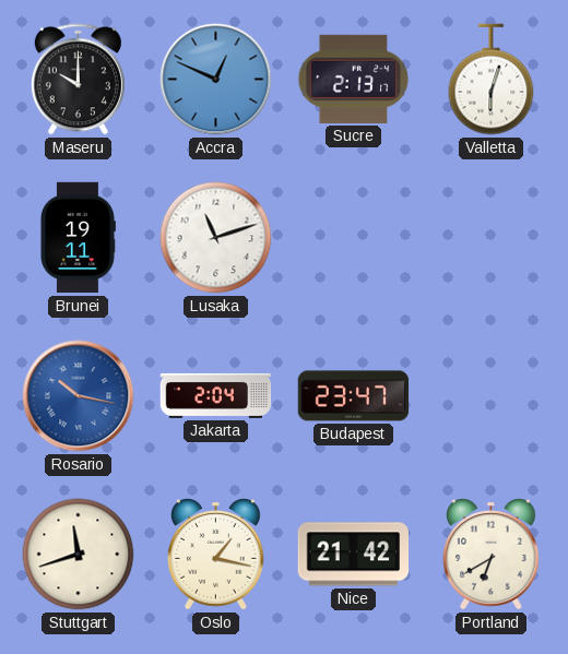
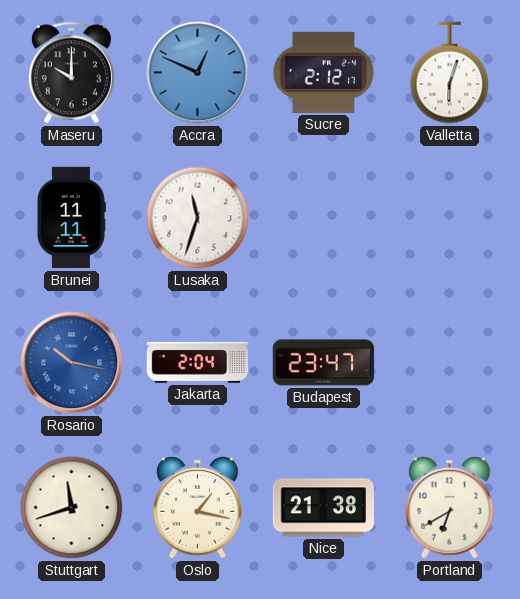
Sucre: 2:13 -> 2:12 (324, 72)
Brunei: 19:11 -> 11:11 (72, 218)
Lusaka: 11:12 -> 11:33 (198, 218)
Nice: 21:42 -> 21:38 (324, 508)
